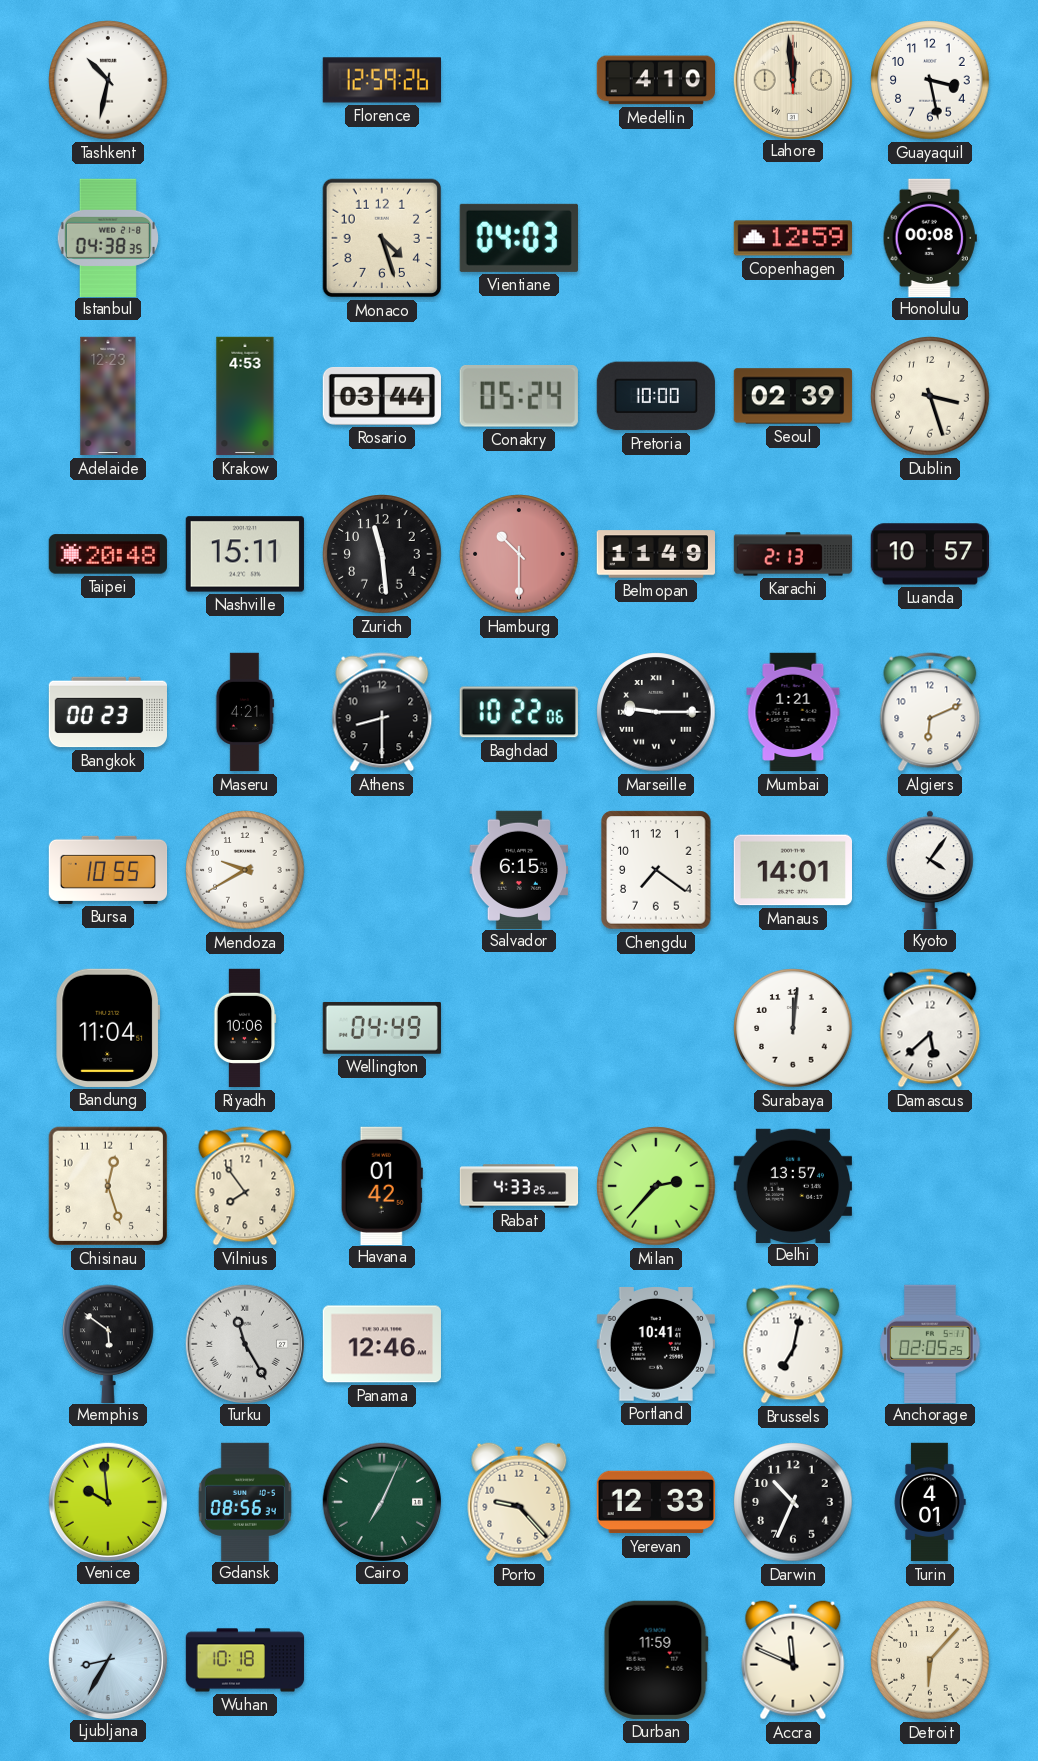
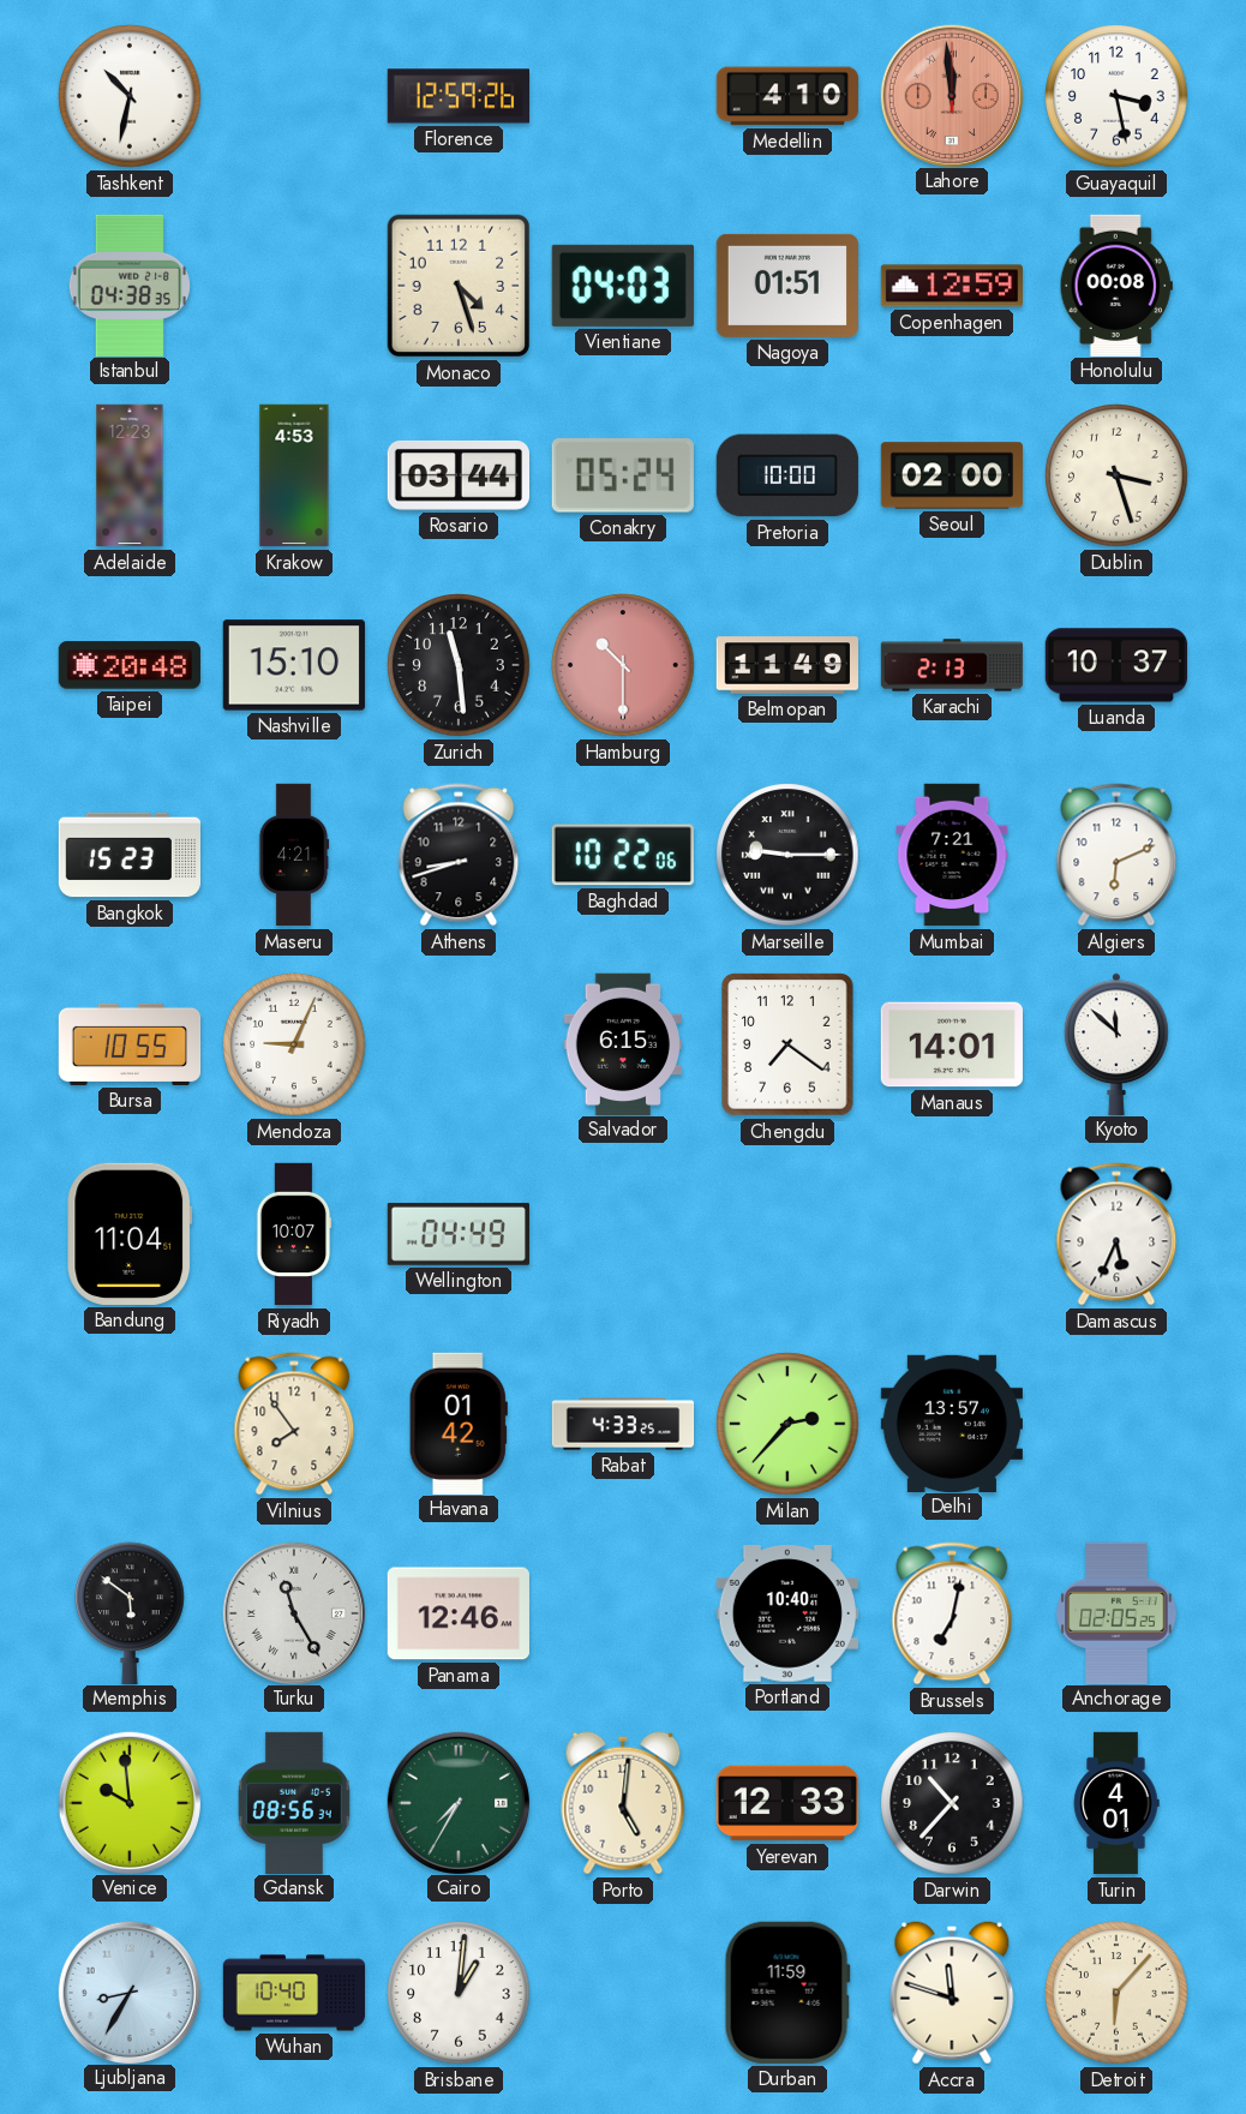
Lahore dial: cream -> salmon (951, 95)
Nagoya: none -> 01:51 (786, 286)
Seoul: 02:39 -> 02:00 (952, 475)
Nashville: 15:11 -> 15:10 (293, 665)
Luanda: 10:57 -> 10:37 (1115, 665)
Bangkok: 00:23 -> 15:23 (128, 855)
Athens: 8:30 -> 8:42 (459, 855)
Mumbai: 1:21 -> 7:21 (952, 855)
Mendoza: 9:40 -> 9:04 (294, 1044)
Kyoto: 4:06 -> 11:52 (1116, 1043)
Riyadh: 10:06 -> 10:07 (294, 1234)
Surabaya: 12:01 -> none (793, 1028)
Damascus: 5:38 -> 5:34 (1116, 1234)
Chisinau: 12:27 -> none (108, 1186)
Portland: 10:41 -> 10:40 (787, 1615)
Cairo: 7:04 -> 7:35 (457, 1802)
Porto: 9:23 -> 5:01 (623, 1803)
Darwin: 10:34 -> 10:37 (952, 1803)
Wuhan: 10:18 -> 10:40 (294, 1993)
Brisbane: none -> 1:01 (459, 1993)
Accra: 11:49 -> 11:48 (952, 1993)
